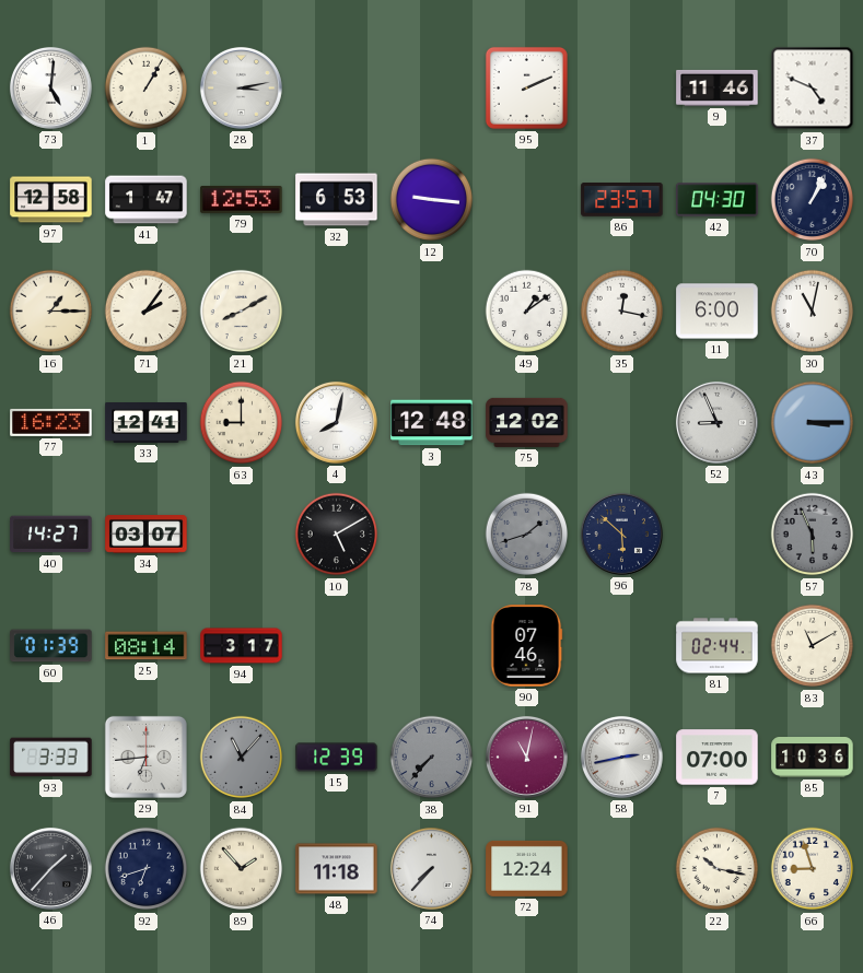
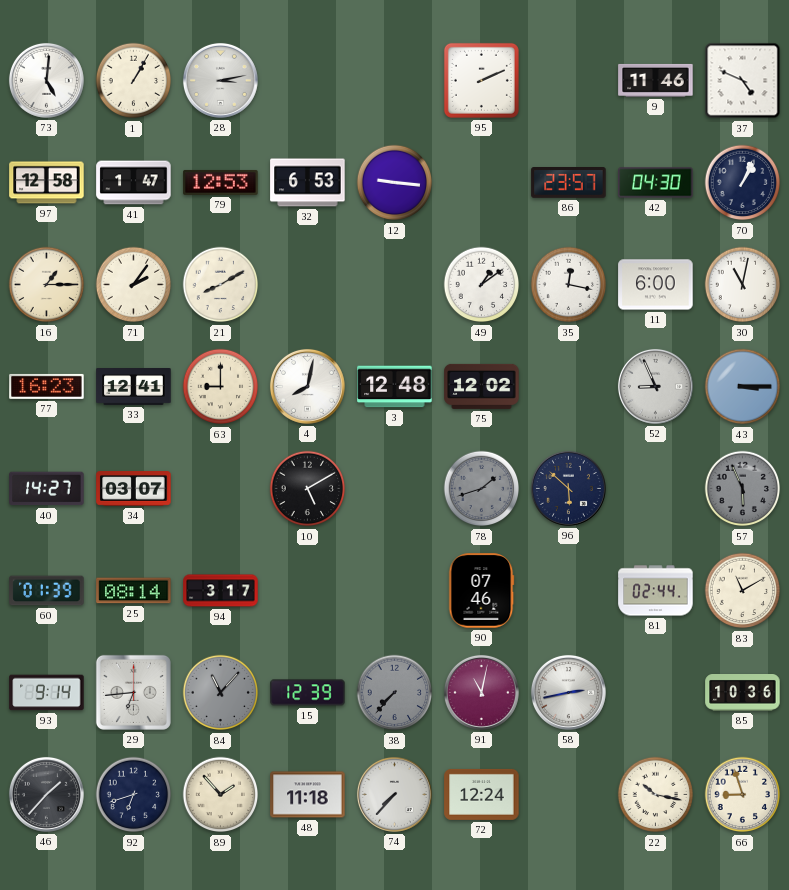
93: 3:33 -> 9:14 (47, 693)
7: 07:00 -> none (718, 758)
